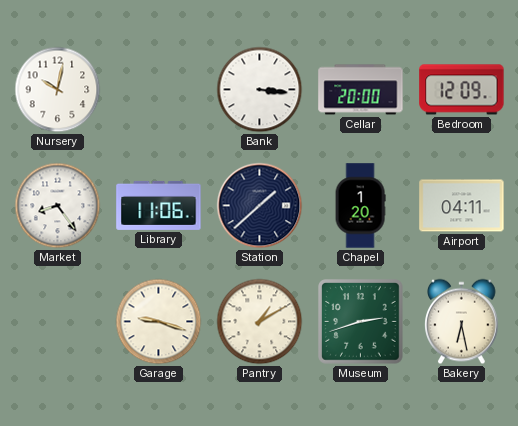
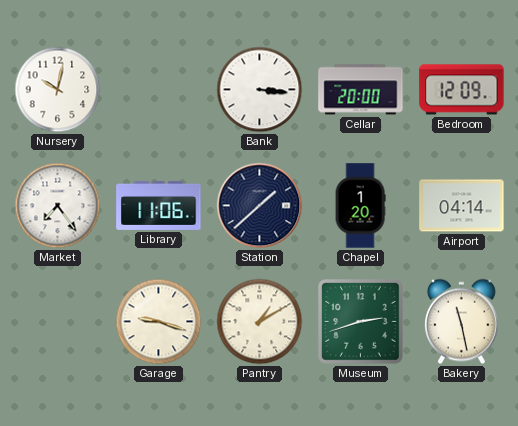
Market: 8:24 -> 7:24 (58, 206)
Airport: 04:11 -> 04:14 (462, 206)
Bakery: 6:28 -> 11:28 (462, 322)
